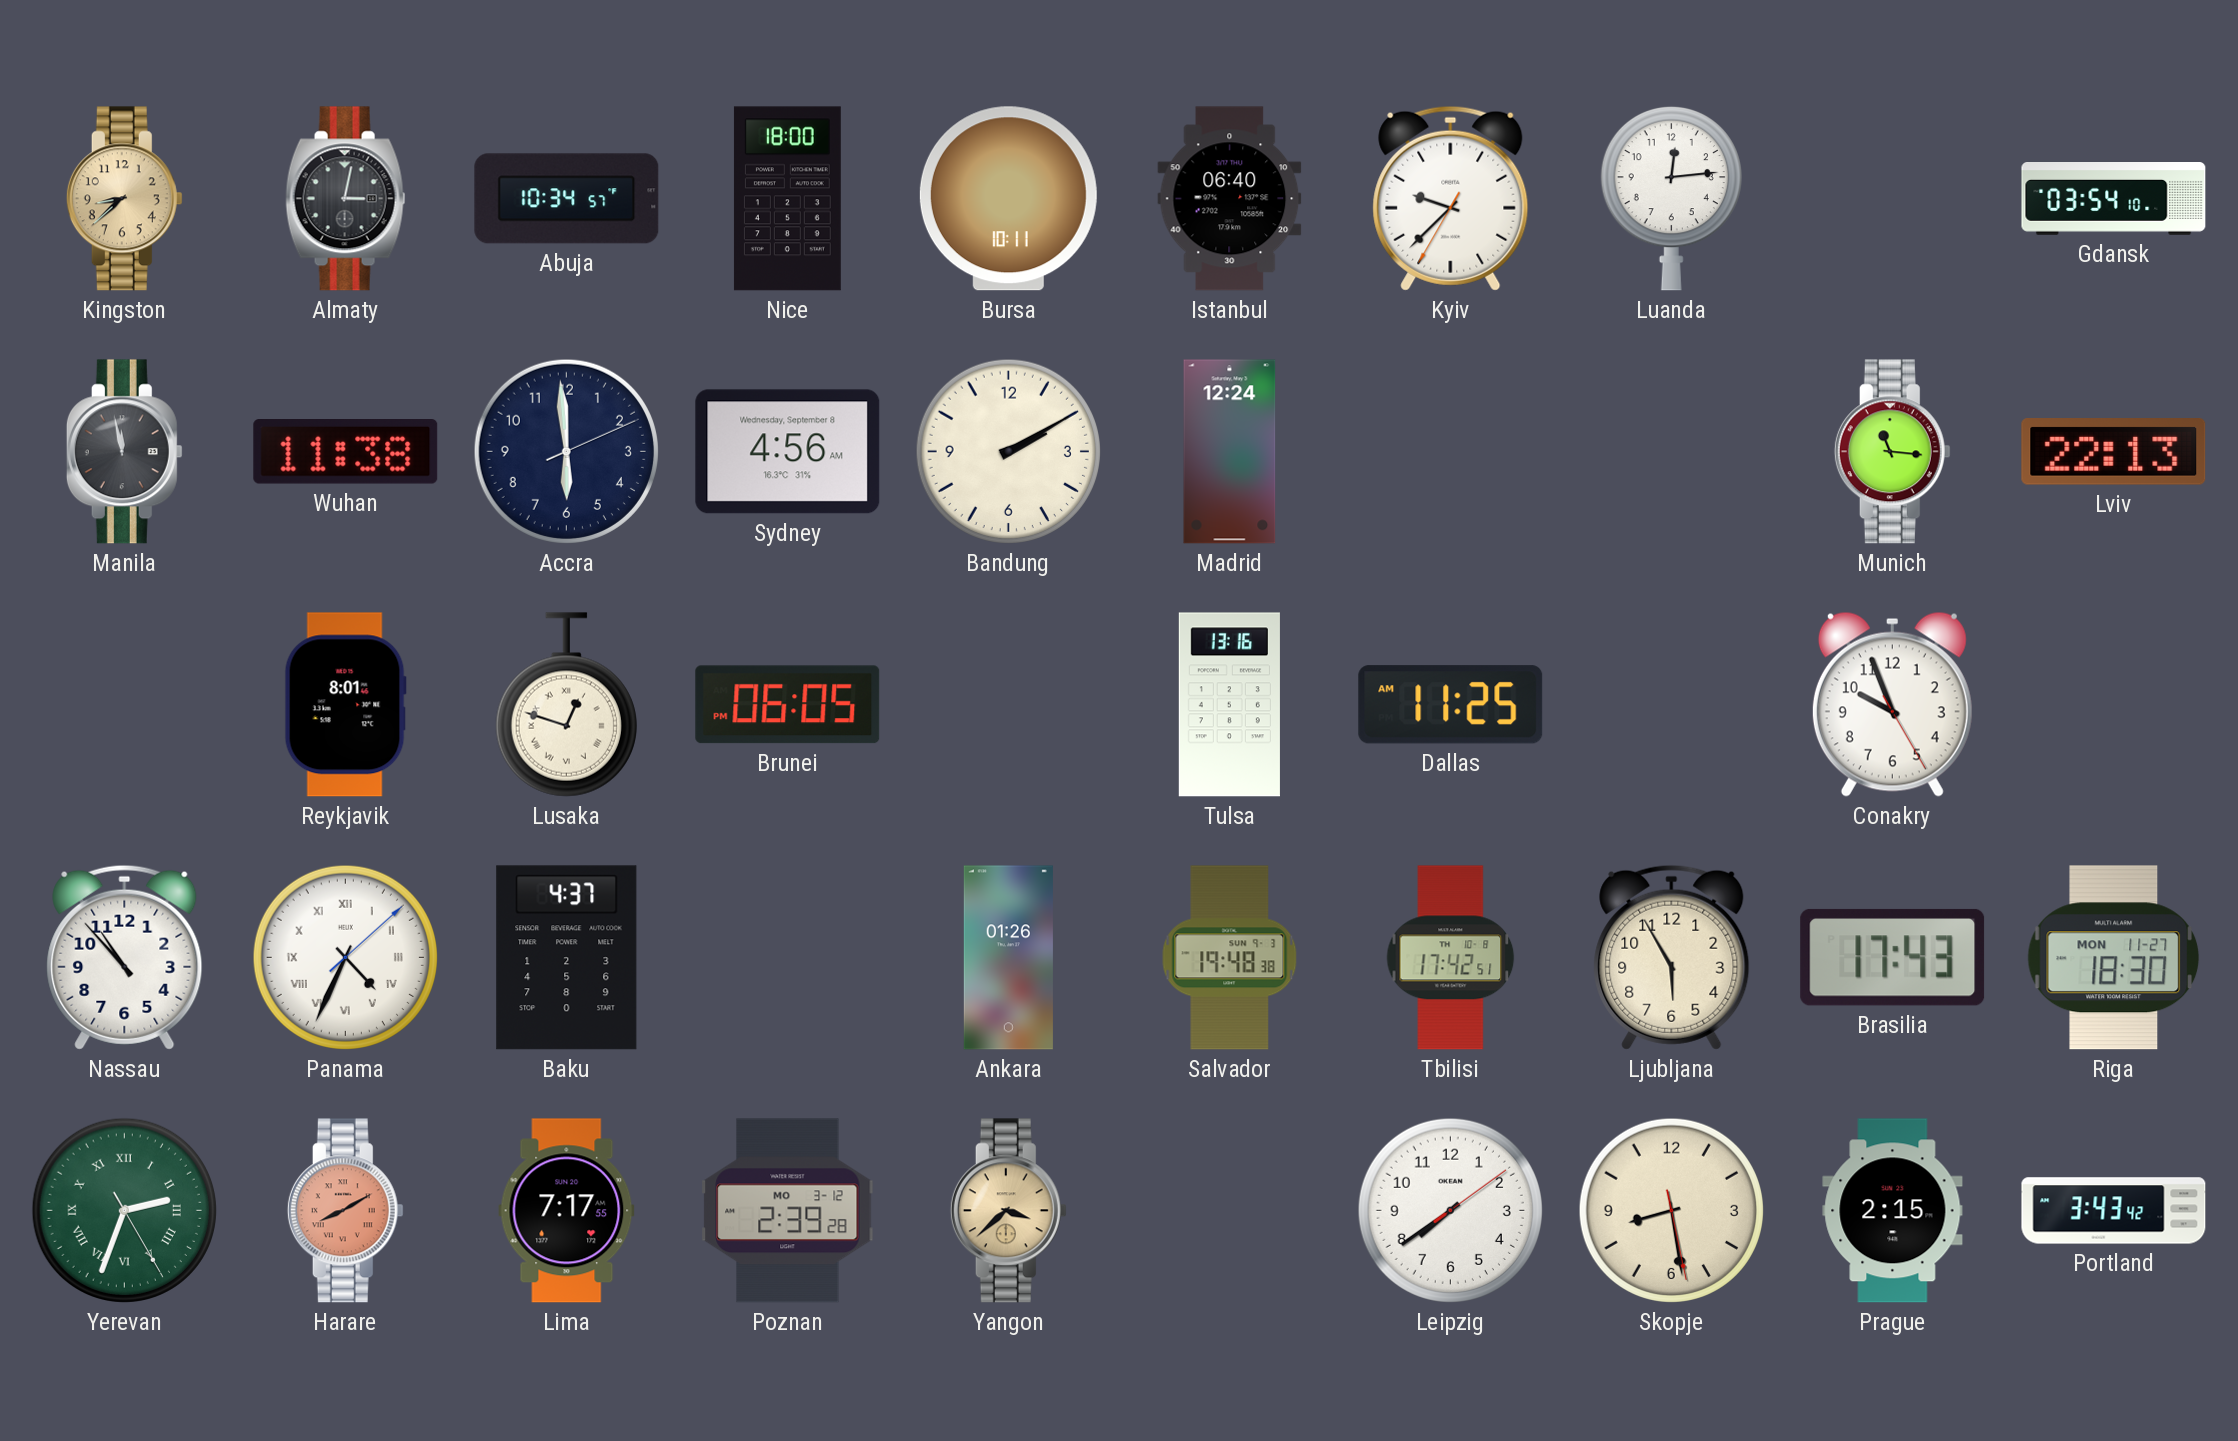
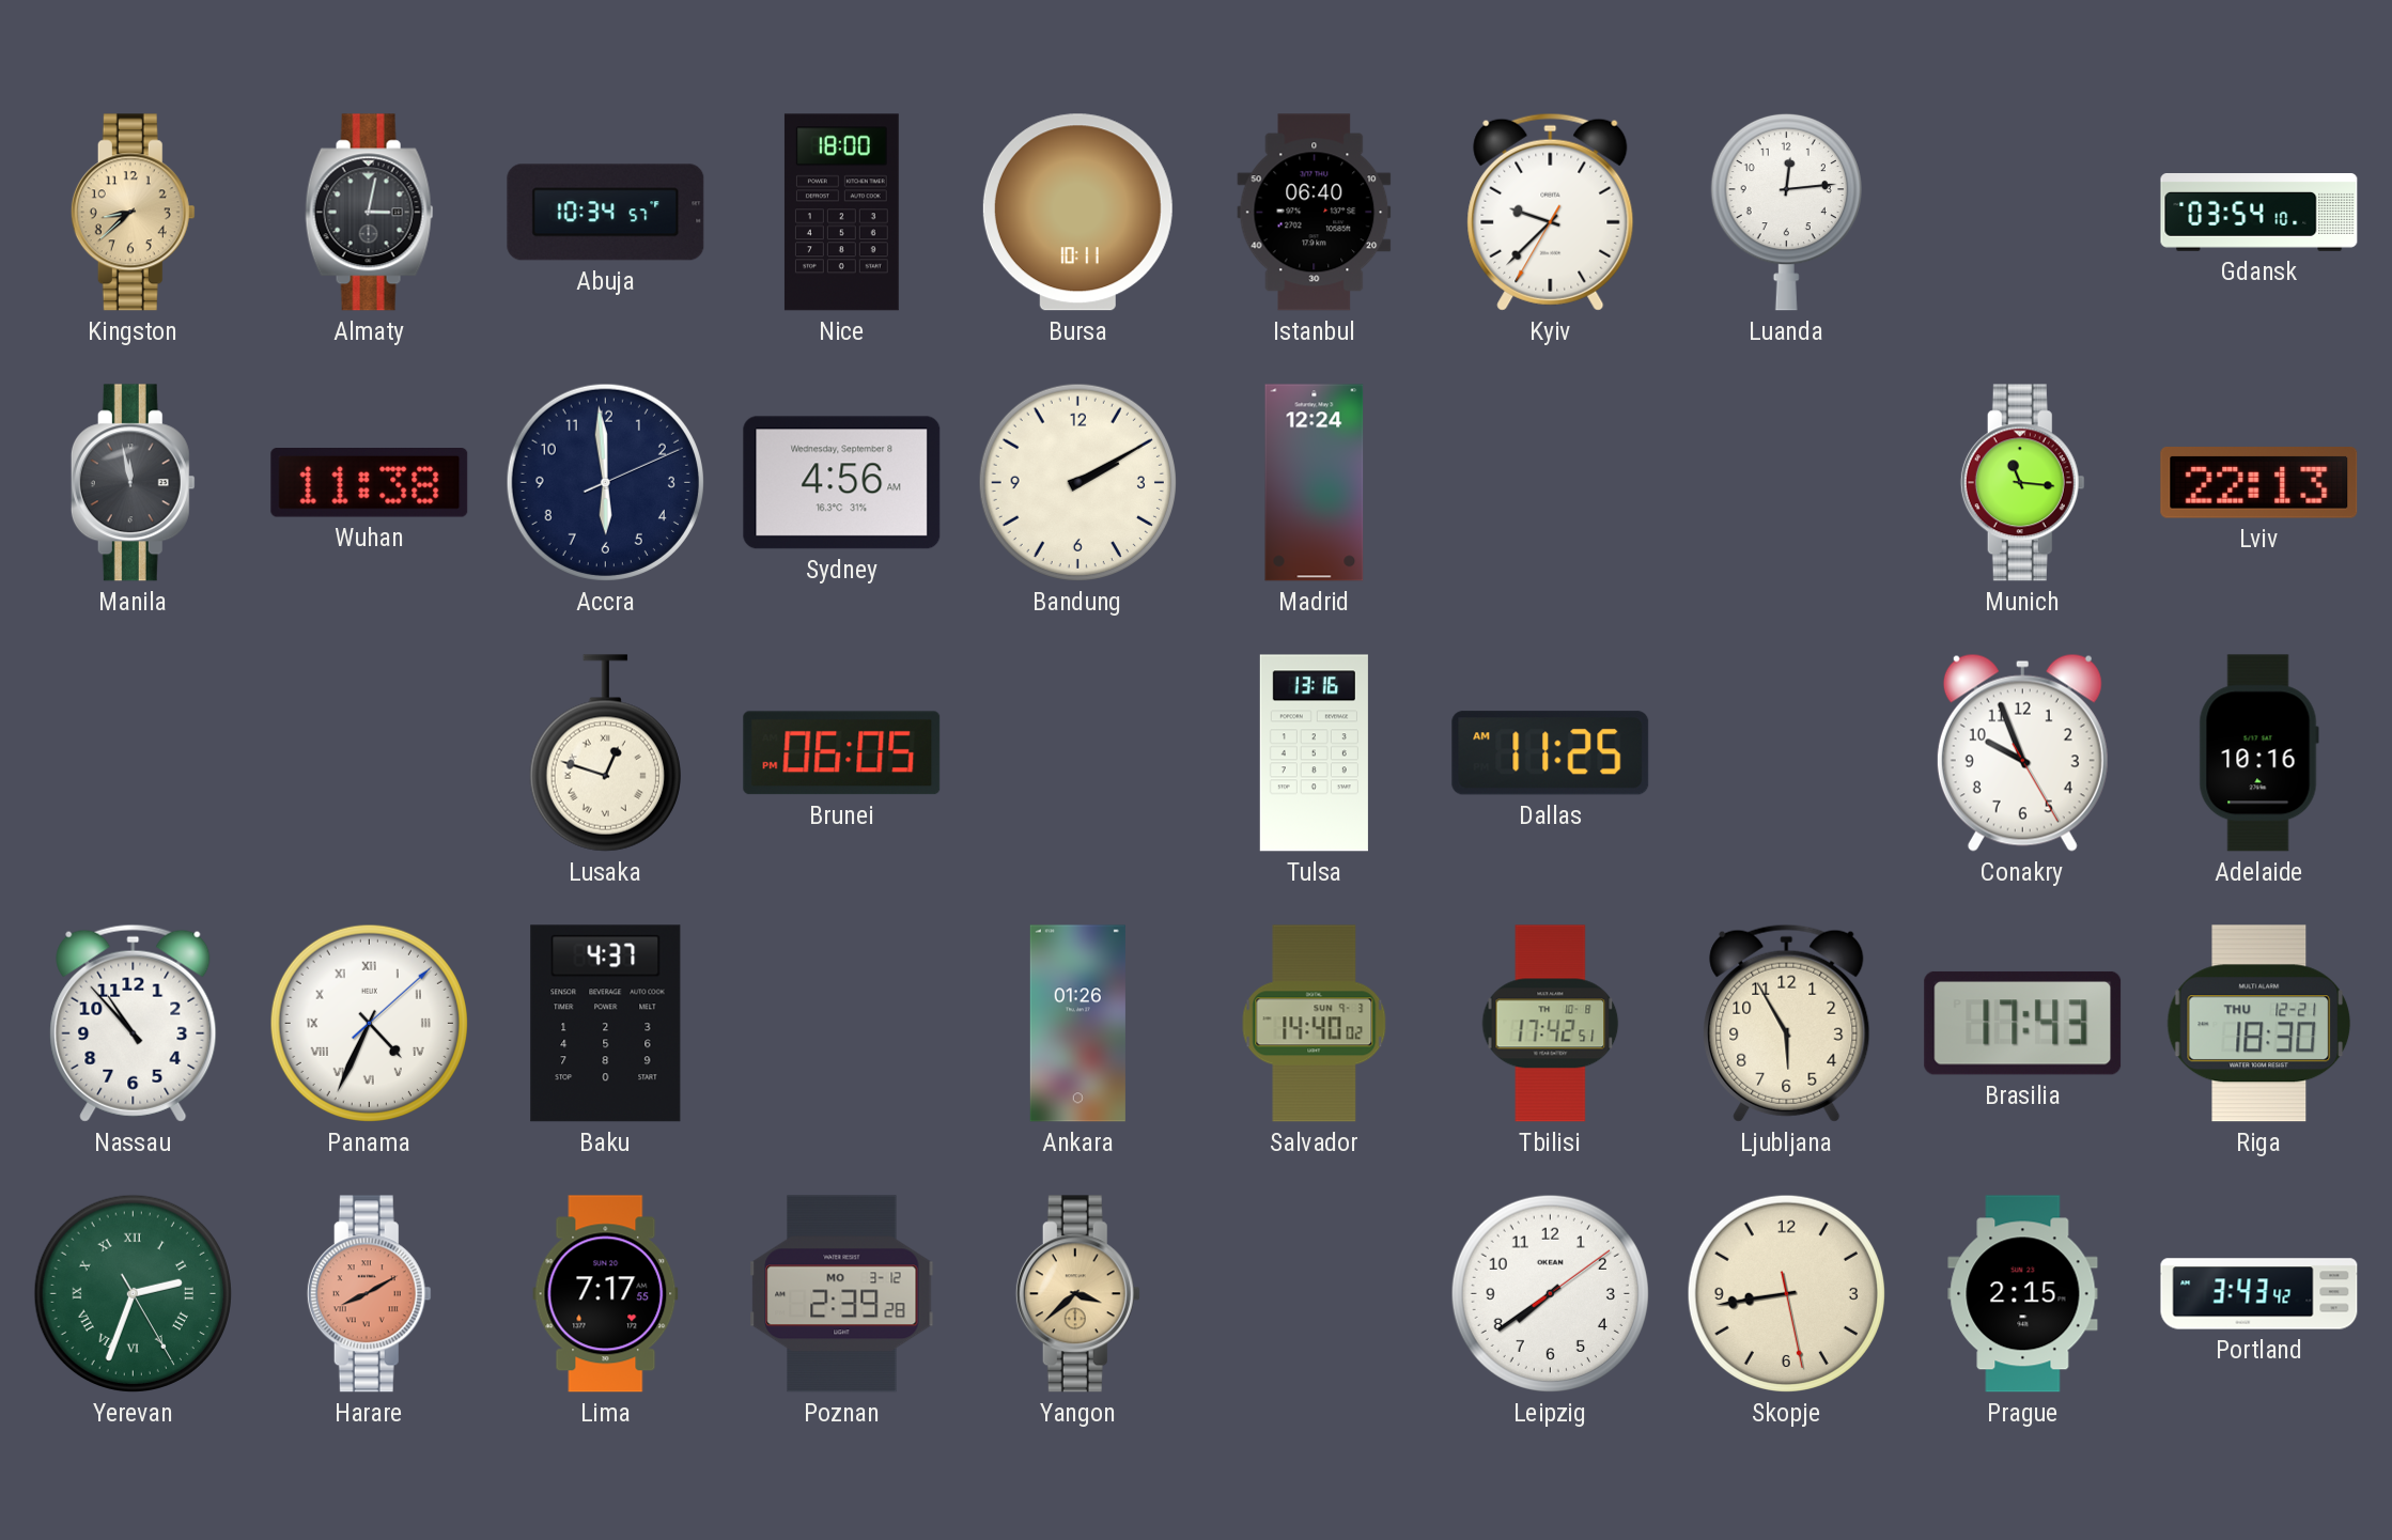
Reykjavik: 8:01 -> none (345, 705)
Adelaide: none -> 10:16 (2258, 753)
Salvador: 19:48 -> 14:40 (1315, 1024)
Riga date: MON 11-27 -> THU 12-21 (2259, 1024)
Skopje: 8:28 -> 8:43 (1786, 1293)
